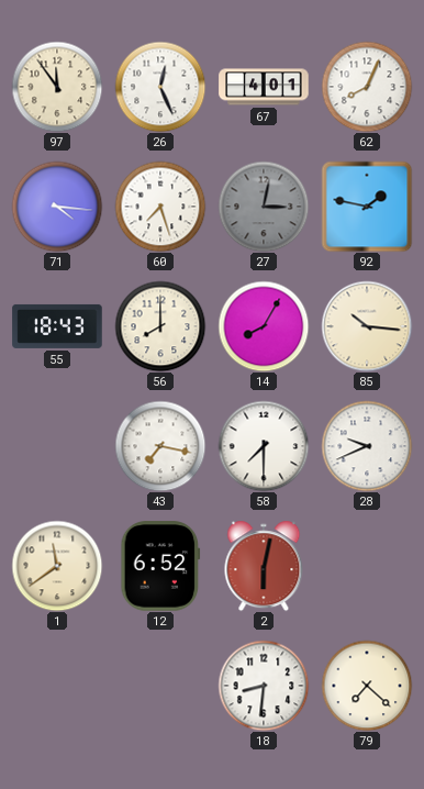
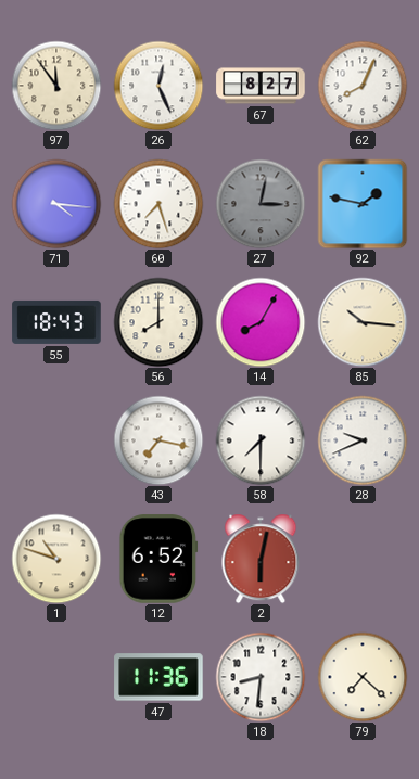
67: 4:01 -> 8:27 (261, 86)
1: 11:39 -> 10:48 (56, 559)
47: none -> 11:36 (158, 677)
